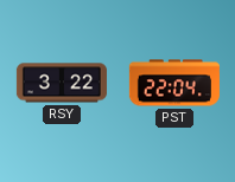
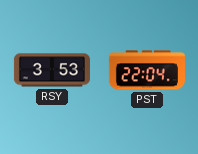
RSY: 3:22 -> 3:53 (52, 70)
